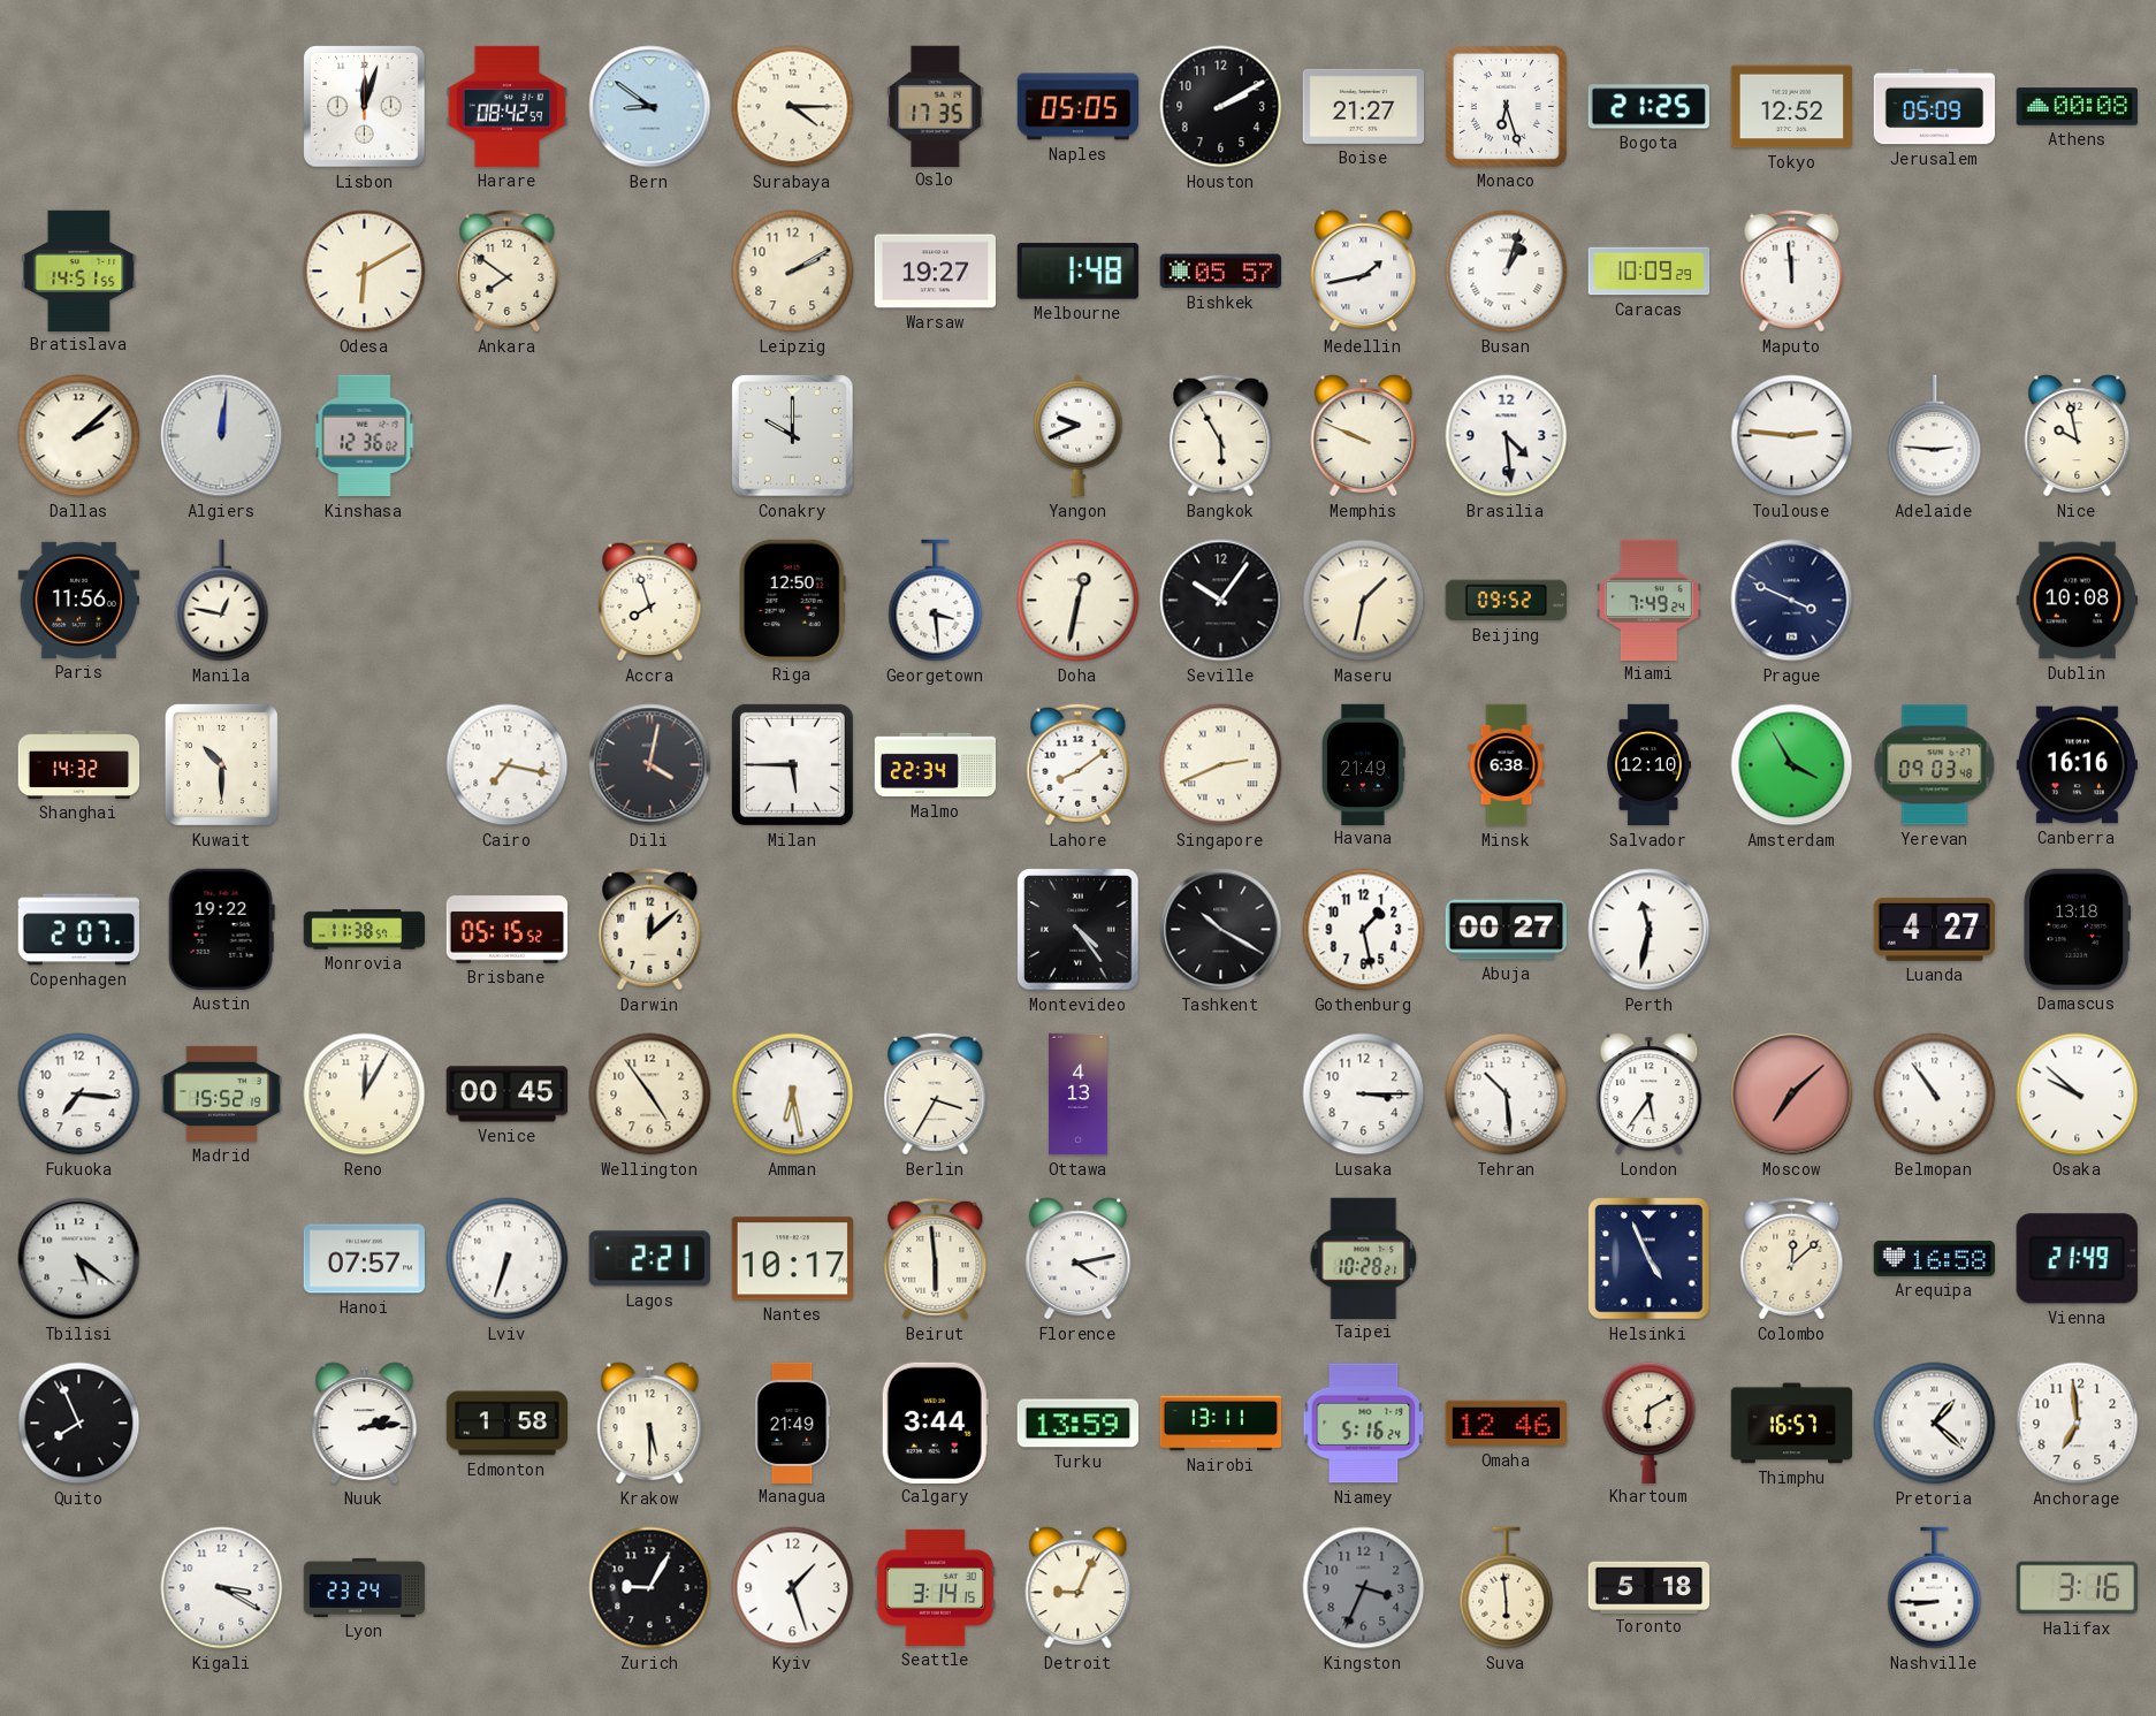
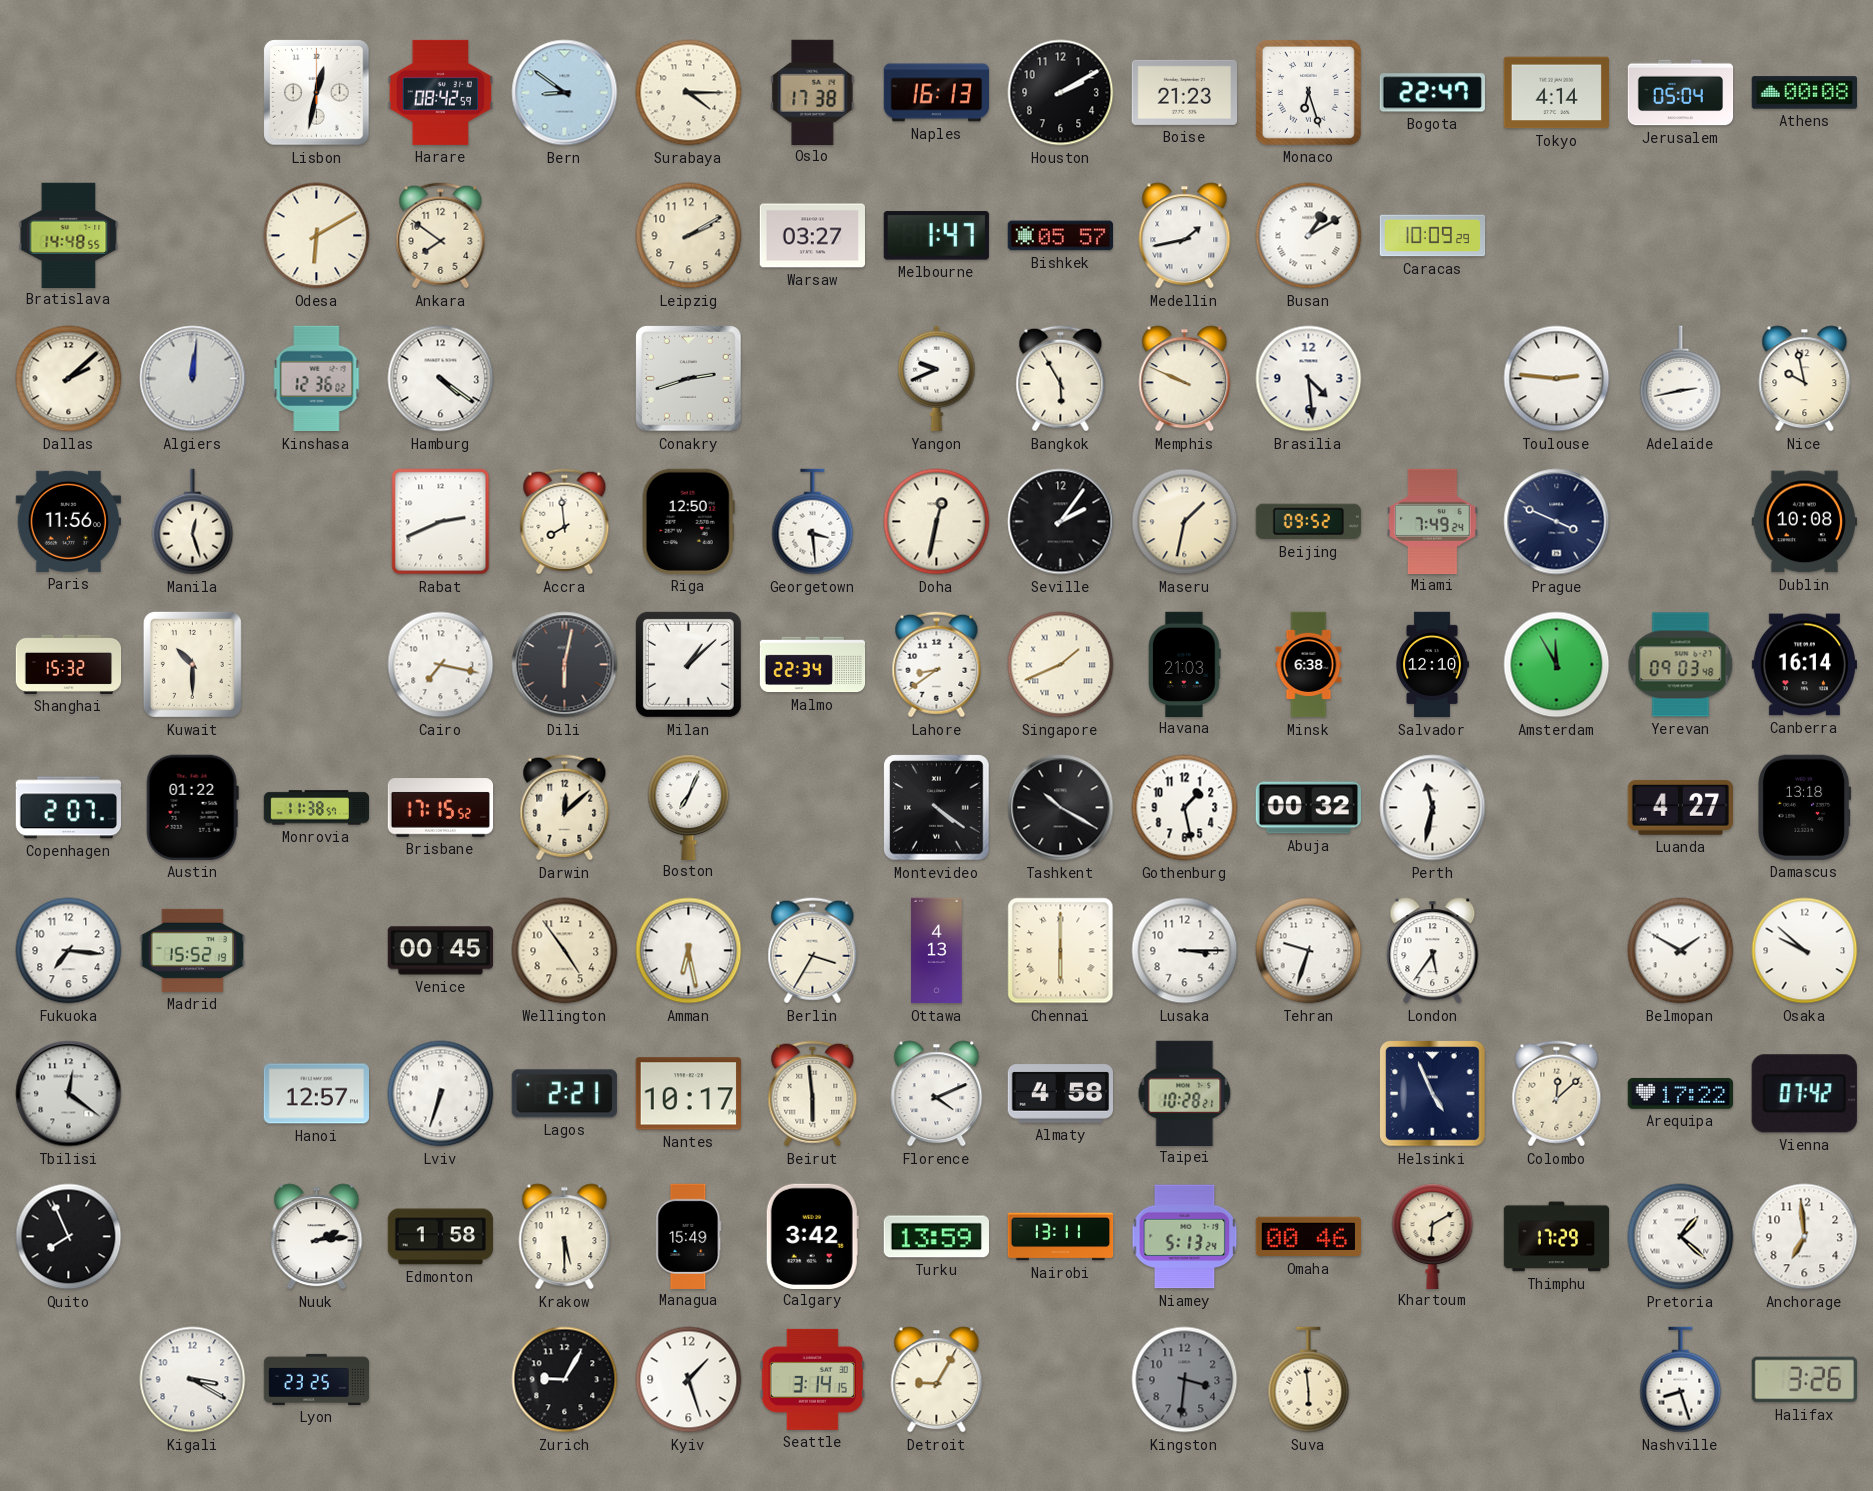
Lisbon: 12:03 -> 12:32 (317, 93)
Oslo: 17:35 -> 17:38 (813, 92)
Naples: 05:05 -> 16:13 (937, 93)
Boise: 21:27 -> 21:23 (1184, 92)
Bogota: 21:25 -> 22:47 (1432, 93)
Tokyo: 12:52 -> 4:14 (1556, 93)
Jerusalem: 05:09 -> 05:04 (1681, 93)
Bratislava: 14:51 -> 14:48 (69, 235)
Warsaw: 19:27 -> 03:27 (812, 236)
Melbourne: 1:48 -> 1:47 (936, 236)
Busan: 1:03 -> 1:10 (1309, 236)
Maputo: 11:59 -> none (1792, 272)
Hamburg: none -> 4:21 (441, 379)
Conakry: 10:00 -> 2:42 (689, 379)
Adelaide: 2:46 -> 2:43 (1681, 379)
Manila: 12:47 -> 12:27 (193, 522)
Rabat: none -> 2:41 (441, 522)
Accra: 7:57 -> 7:59 (565, 522)
Seville: 10:06 -> 2:06 (1061, 522)
Shanghai: 14:32 -> 15:32 (69, 664)
Dili: 4:02 -> 6:02 (565, 665)
Milan: 5:45 -> 1:08 (688, 664)
Lahore: 8:09 -> 8:39 (937, 665)
Singapore: 2:41 -> 1:41 (1061, 665)
Havana: 21:49 -> 21:03 (1185, 664)
Amsterdam: 3:55 -> 11:55 (1557, 665)
Canberra: 16:16 -> 16:14 (1804, 665)
Austin: 19:22 -> 01:22 (192, 807)
Brisbane: 05:15 -> 17:15 (441, 808)
Boston: none -> 7:04 (689, 807)
Montevideo: 4:24 -> 4:21 (937, 808)
Abuja: 00:27 -> 00:32 (1308, 808)
Reno: 12:05 -> none (365, 1095)
Chennai: none -> 6:00 (1061, 951)
Tehran: 10:29 -> 9:33 (1309, 951)
Moscow: 7:08 -> none (1792, 1095)
Belmopan: 10:54 -> 1:50 (1681, 951)
Tbilisi: 5:21 -> 12:21 (69, 1094)
Hanoi: 07:57 -> 12:57 (316, 1094)
Florence: 4:13 -> 4:11 (937, 1094)
Almaty: none -> 4:58 (1060, 1094)
Arequipa: 16:58 -> 17:22 (1680, 1093)
Vienna: 21:49 -> 07:42 (1804, 1094)
Managua: 21:49 -> 15:49 (689, 1236)
Calgary: 3:44 -> 3:42 (812, 1236)
Niamey: 5:16 -> 5:13 (1185, 1237)
Omaha: 12:46 -> 00:46 (1308, 1237)
Thimphu: 16:57 -> 17:29 (1557, 1237)
Lyon: 23:24 -> 23:25 (317, 1379)
Detroit: 9:04 -> 9:05 (937, 1380)
Kingston: 3:34 -> 3:31 (1185, 1380)
Toronto: 5:18 -> none (1650, 1587)
Nashville: 8:45 -> 8:27 (1681, 1380)
Halifax: 3:16 -> 3:26 (1804, 1380)
